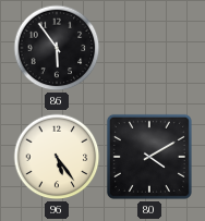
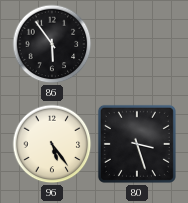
80: 4:10 -> 3:27 (137, 144)
